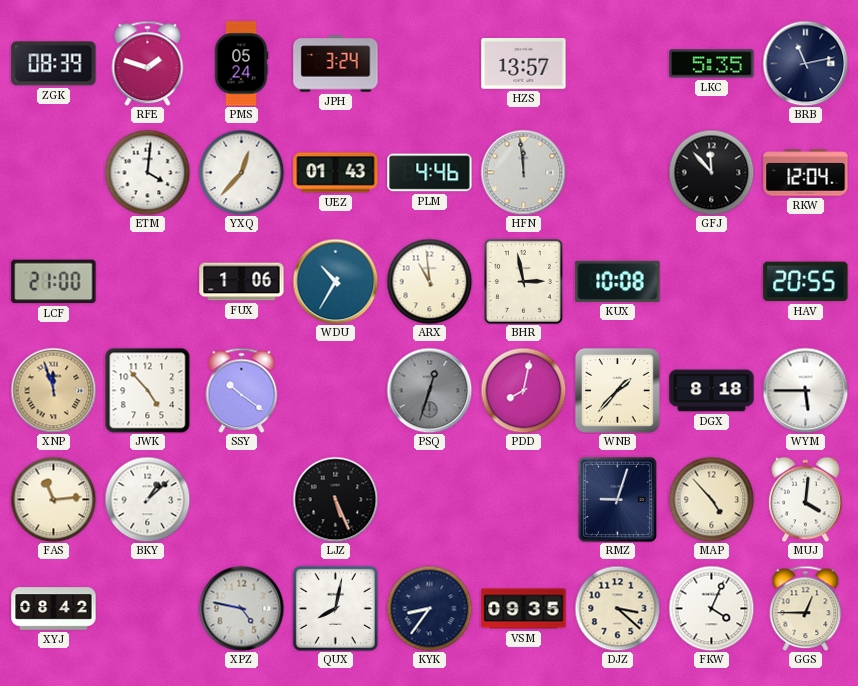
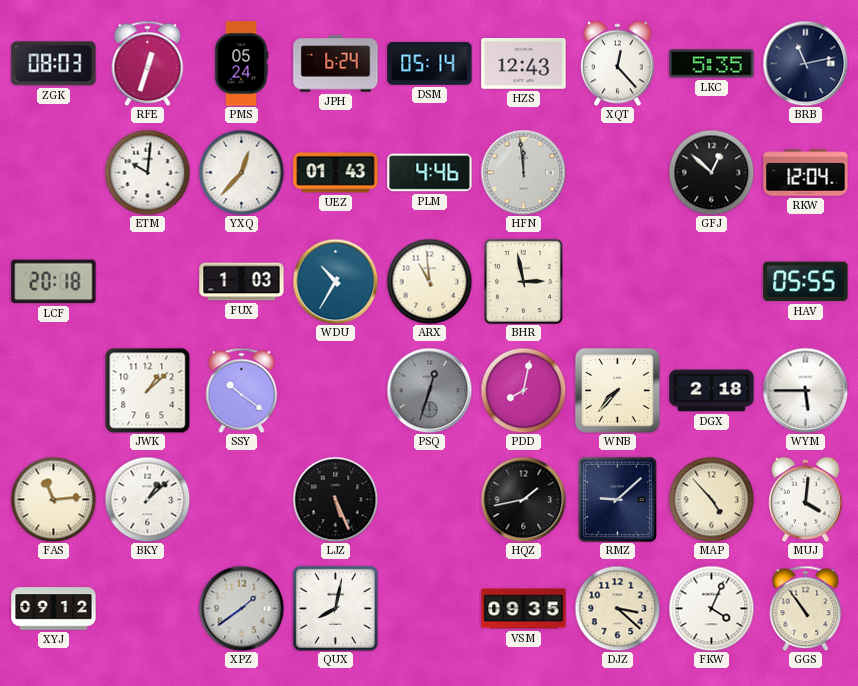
ZGK: 08:39 -> 08:03 (54, 64)
RFE: 1:48 -> 12:33 (148, 63)
JPH: 3:24 -> 6:24 (336, 64)
DSM: none -> 05:14 (430, 63)
HZS: 13:57 -> 12:43 (524, 64)
XQT: none -> 12:23 (618, 63)
ETM: 4:01 -> 10:01 (147, 172)
GFJ: 11:53 -> 12:52 (711, 172)
LCF: 21:00 -> 20:18 (54, 282)
FUX: 1:06 -> 1:03 (242, 282)
KUX: 10:08 -> none (618, 281)
HAV: 20:55 -> 05:55 (806, 282)
XNP: 11:57 -> none (53, 390)
JWK: 4:53 -> 1:08 (147, 390)
WNB: 1:37 -> 7:37 (617, 390)
DGX: 8:18 -> 2:18 (712, 391)
HQZ: none -> 1:43 (523, 499)
RMZ: 9:03 -> 9:08 (617, 499)
XYJ: 08:42 -> 09:12 (54, 609)
XPZ: 4:47 -> 1:39 (241, 608)
KYK: 8:36 -> none (429, 608)
GGS: 12:45 -> 10:54 (806, 608)
